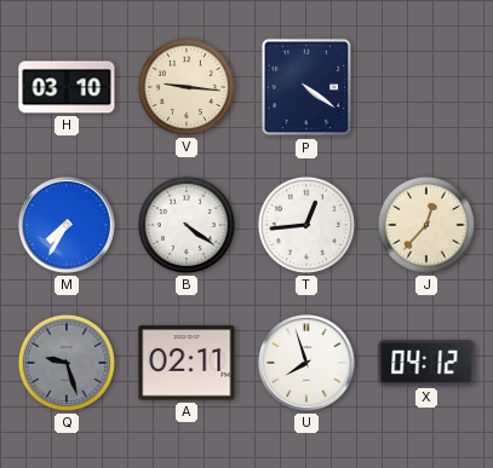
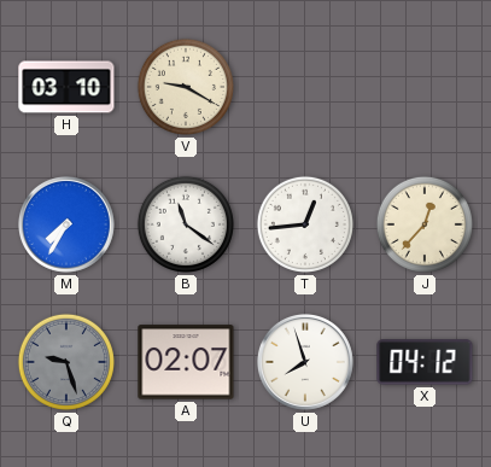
V: 9:16 -> 9:20 (186, 87)
P: 4:21 -> none (306, 87)
B: 4:21 -> 11:21 (186, 224)
A: 02:11 -> 02:07 (186, 362)
